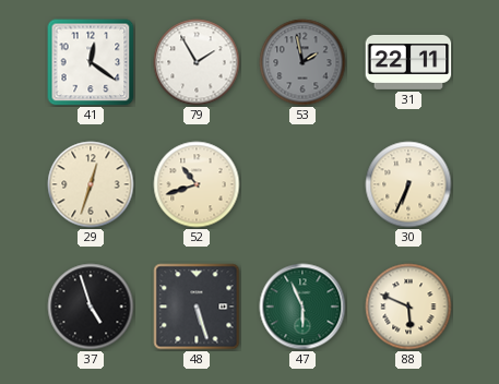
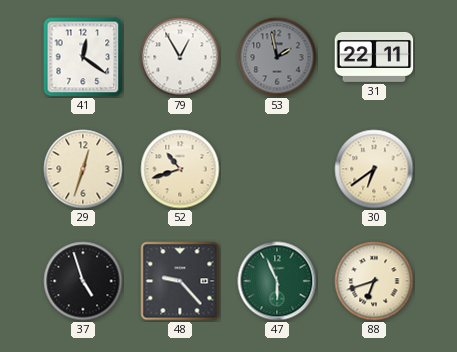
79: 1:55 -> 12:55 (180, 57)
30: 6:34 -> 6:39 (374, 169)
48: 5:27 -> 9:23 (180, 281)
88: 5:49 -> 6:42 (374, 281)
